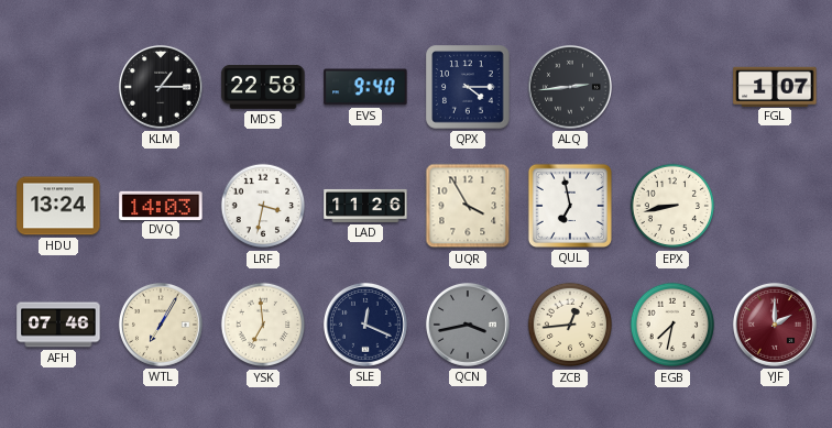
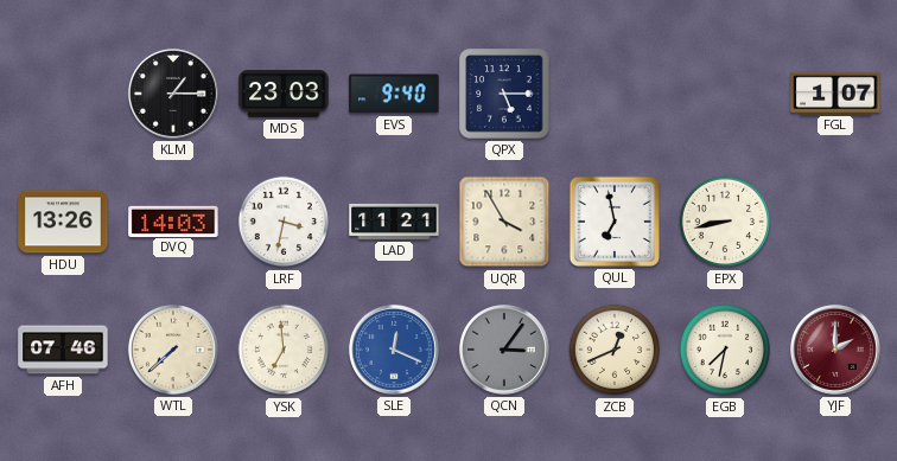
MDS: 22:58 -> 23:03 (284, 94)
QPX: 4:15 -> 5:15 (504, 94)
ALQ: 2:44 -> none (570, 87)
HDU: 13:24 -> 13:26 (63, 222)
LAD: 11:26 -> 11:21 (394, 222)
WTL: 7:05 -> 7:38 (173, 350)
SLE dial: navy -> blue (394, 350)
QCN: 3:43 -> 3:06 (504, 350)
ZCB: 12:44 -> 12:41 (615, 350)
